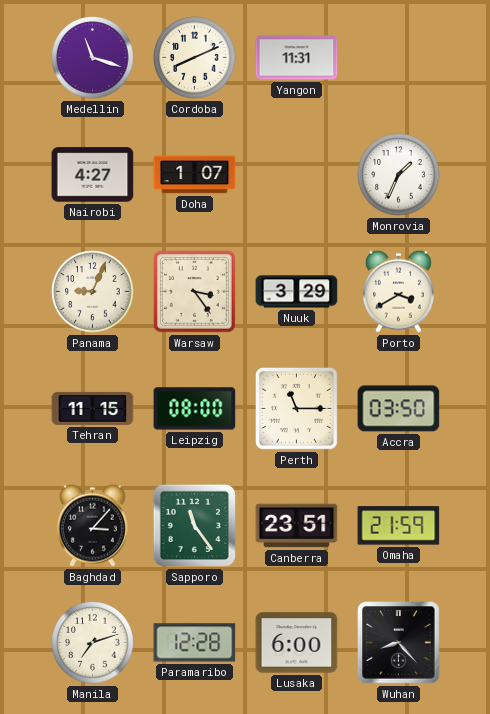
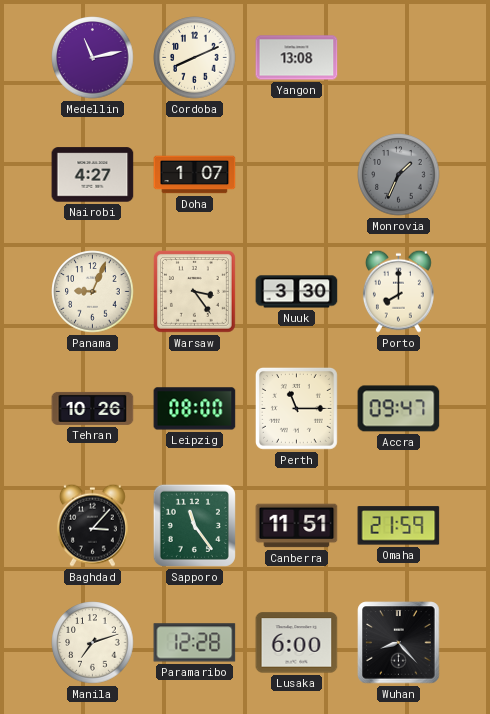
Medellin: 11:18 -> 11:13 (93, 58)
Yangon: 11:31 -> 13:08 (297, 58)
Monrovia dial: white -> grey (399, 175)
Nuuk: 3:29 -> 3:30 (297, 292)
Porto: 3:40 -> 8:00 (398, 291)
Tehran: 11:15 -> 10:26 (93, 408)
Accra: 03:50 -> 09:47 (399, 409)
Canberra: 23:51 -> 11:51 (297, 526)
